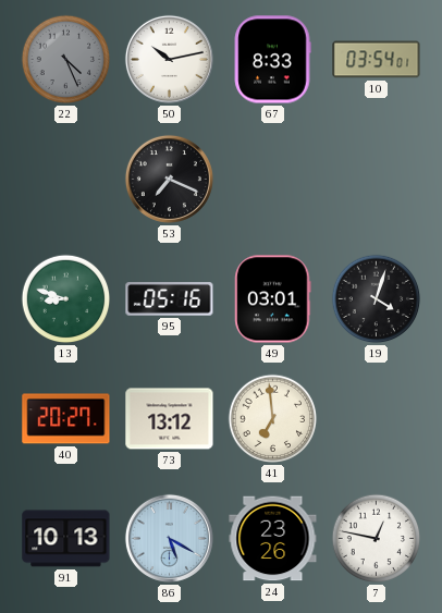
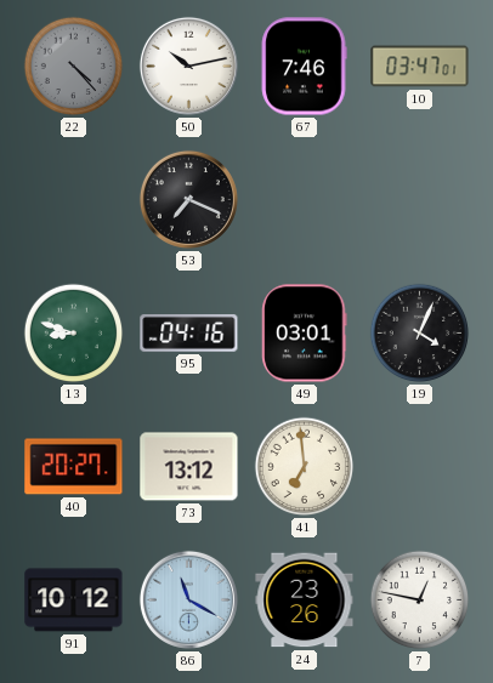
22: 4:26 -> 4:23 (74, 67)
67: 8:33 -> 7:46 (304, 67)
10: 03:54 -> 03:47 (420, 67)
95: 05:16 -> 04:16 (189, 334)
19: 4:03 -> 4:04 (420, 334)
91: 10:13 -> 10:12 (74, 601)
86: 5:20 -> 11:20 (188, 599)
